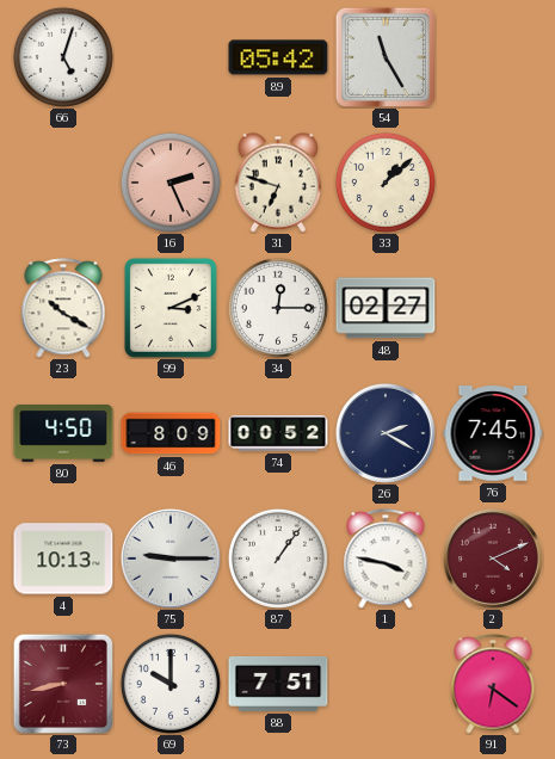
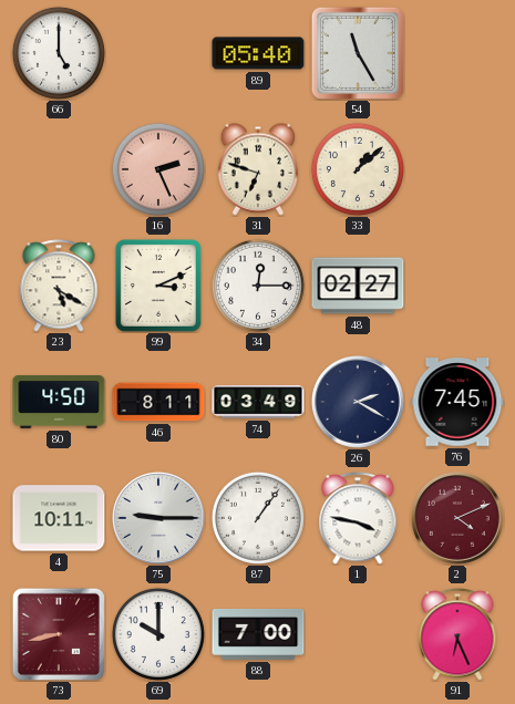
66: 5:03 -> 5:00 (59, 53)
89: 05:42 -> 05:40 (258, 53)
23: 10:20 -> 5:20 (59, 286)
46: 8:09 -> 8:11 (158, 402)
74: 00:52 -> 03:49 (258, 402)
4: 10:13 -> 10:11 (59, 518)
88: 7:51 -> 7:00 (258, 634)
91: 6:21 -> 6:26 (457, 634)
